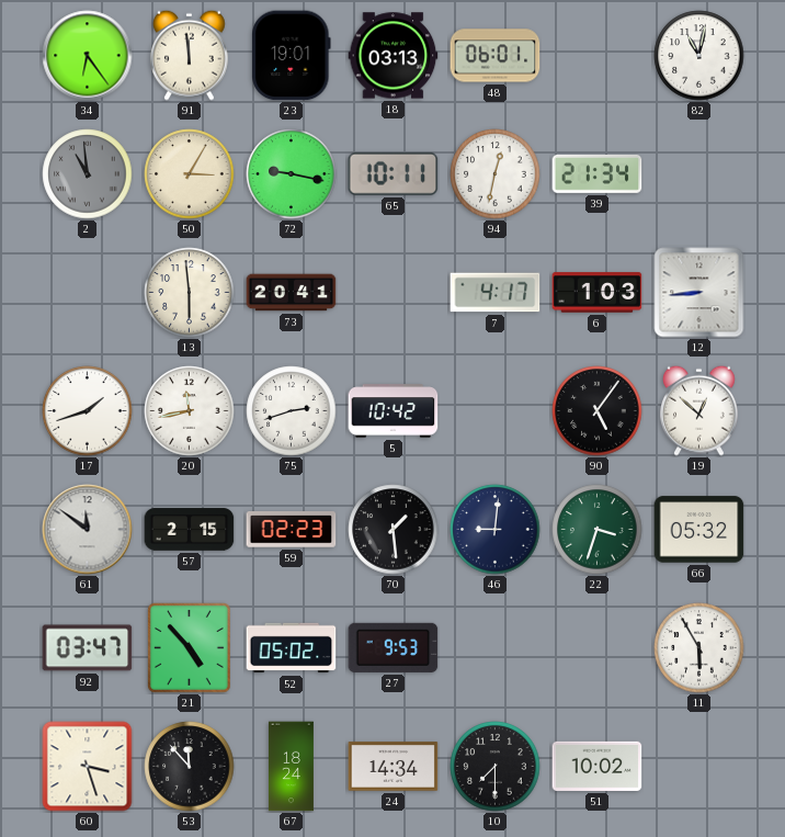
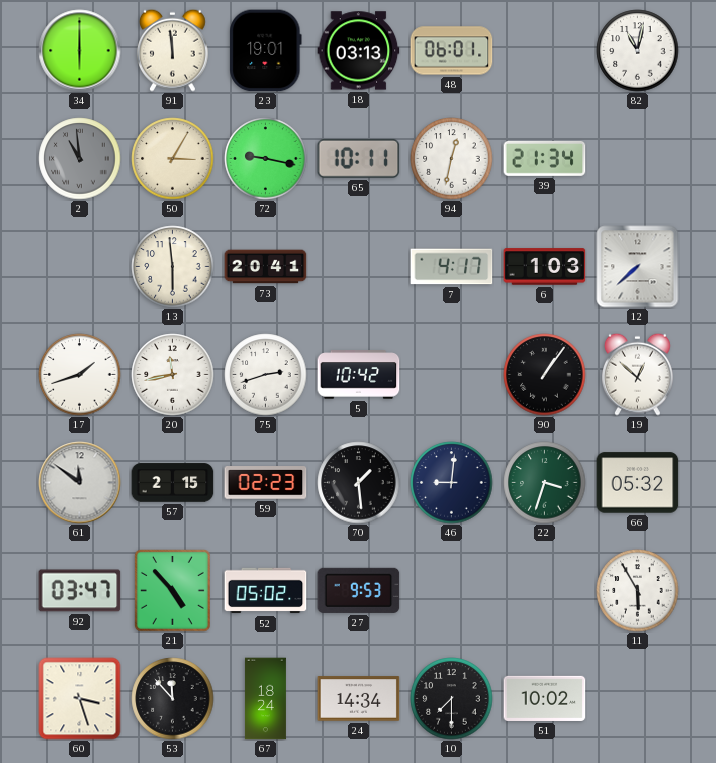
34: 6:24 -> 6:00 (80, 51)
12: 8:44 -> 7:38 (638, 267)
90: 5:06 -> 1:06 (545, 375)
